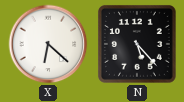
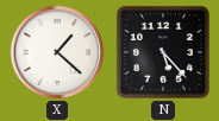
X: 6:22 -> 1:22 (57, 52)
